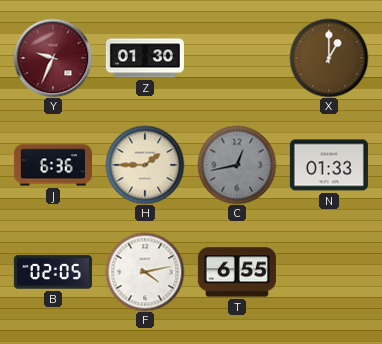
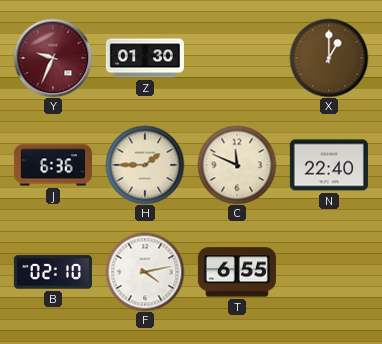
C: 12:43 -> 11:49 (237, 165)
C dial: grey -> cream (237, 165)
N: 01:33 -> 22:40 (329, 165)
B: 02:05 -> 02:10 (53, 272)
